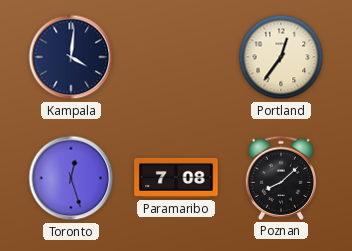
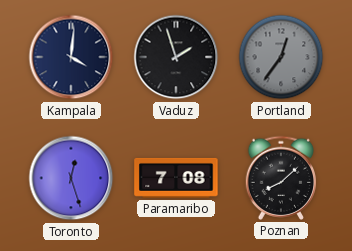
Vaduz: none -> 1:57 (176, 57)
Portland dial: cream -> grey (281, 57)
